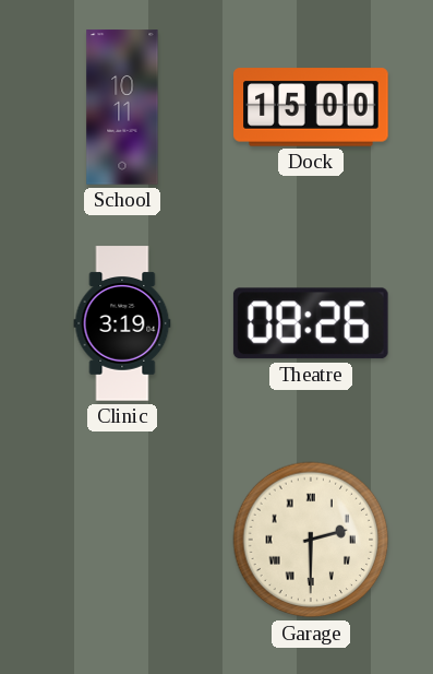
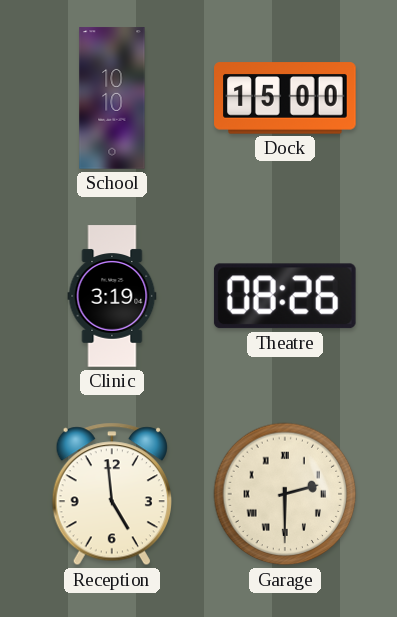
School: 10:11 -> 10:10 (112, 98)
Reception: none -> 4:59 (112, 494)
